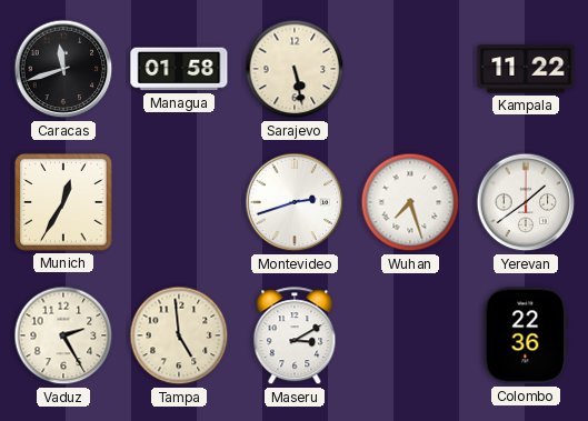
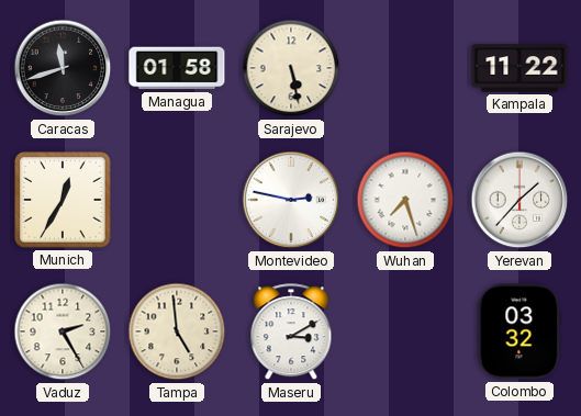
Montevideo: 2:42 -> 2:47 (291, 200)
Yerevan: 1:39 -> 1:37 (519, 200)
Colombo: 22:36 -> 03:32 (519, 331)
